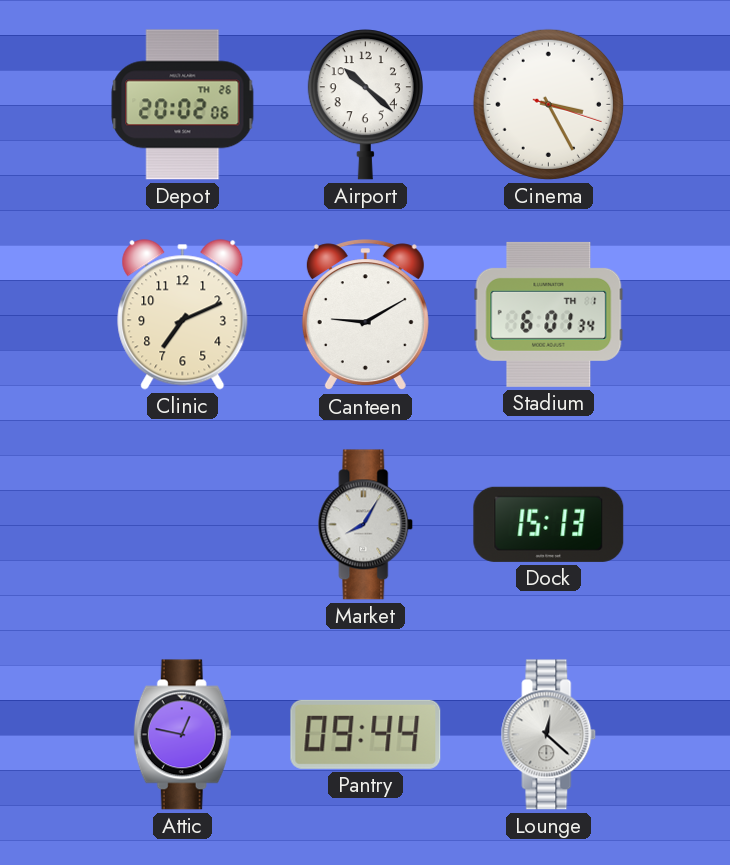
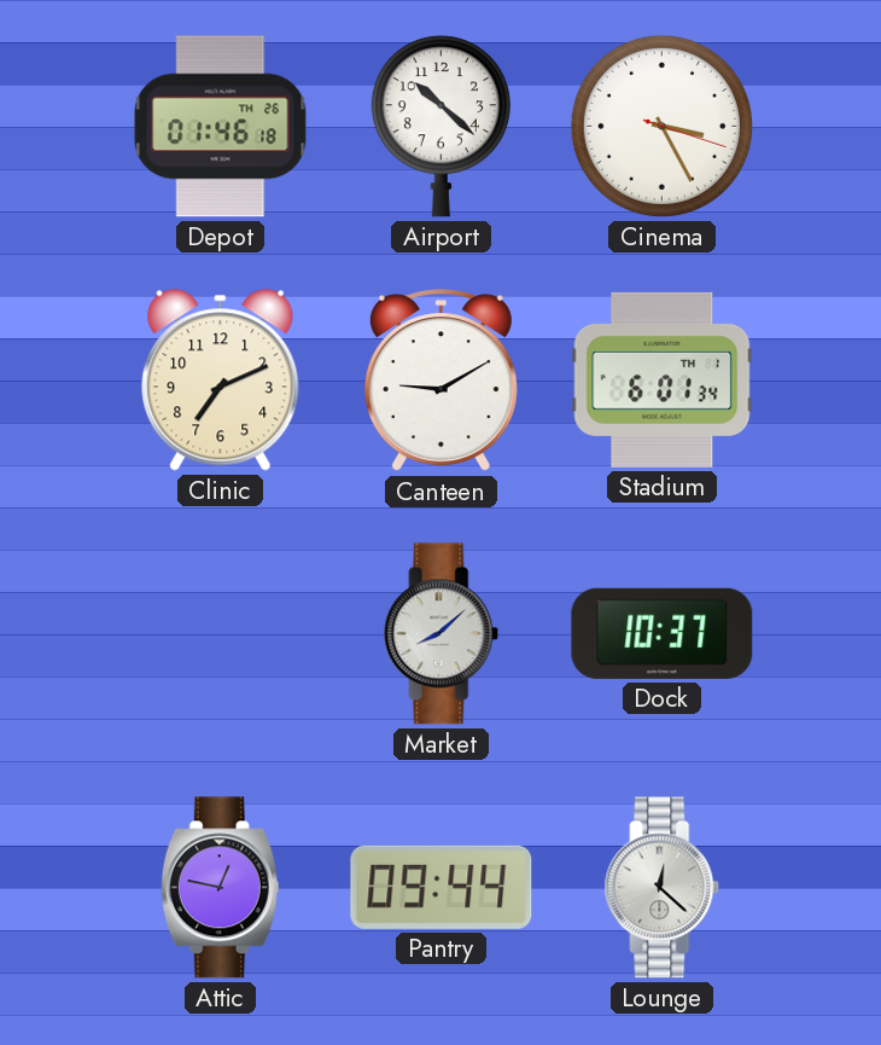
Depot: 20:02 -> 01:46 (221, 127)
Market: 8:05 -> 8:08 (442, 634)
Dock: 15:13 -> 10:37 (663, 633)
